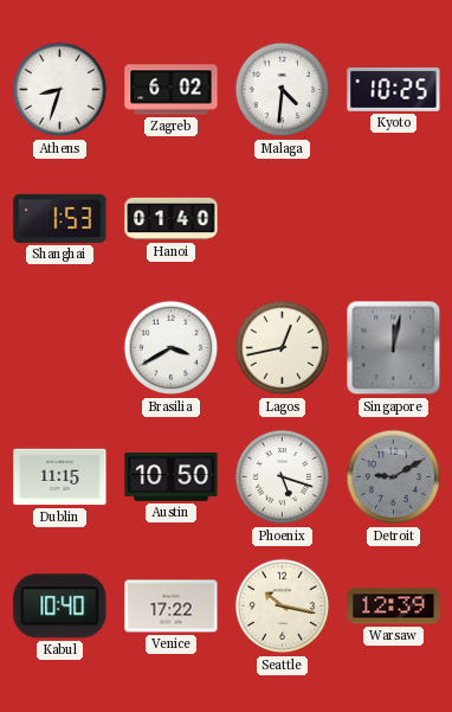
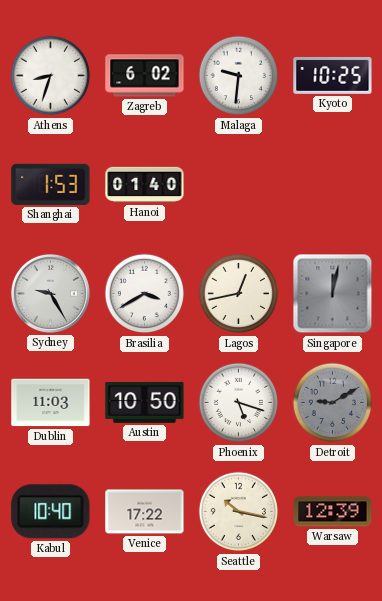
Malaga: 4:31 -> 9:31 (239, 76)
Sydney: none -> 9:25 (50, 293)
Dublin: 11:15 -> 11:03 (51, 403)
